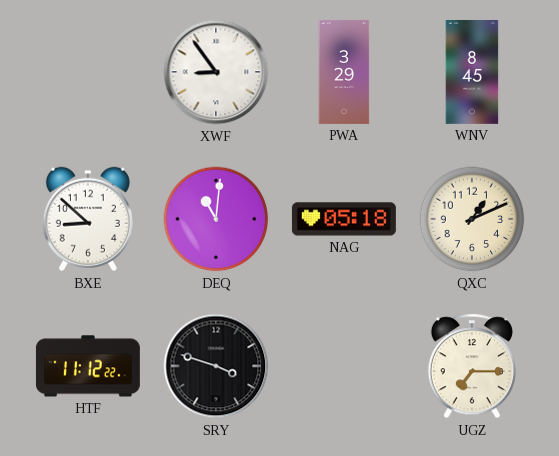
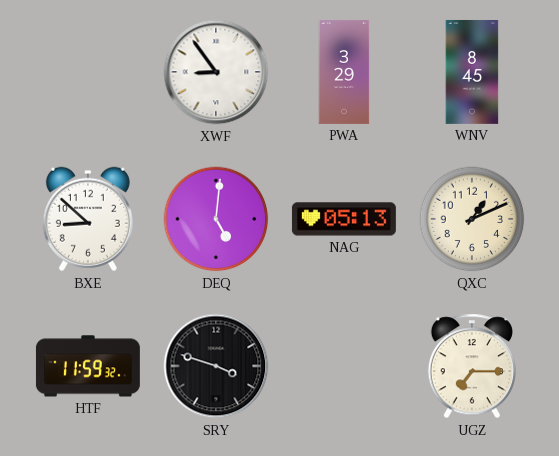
DEQ: 11:01 -> 5:01 (216, 219)
NAG: 05:18 -> 05:13 (344, 219)
HTF: 11:12 -> 11:59 (88, 366)
